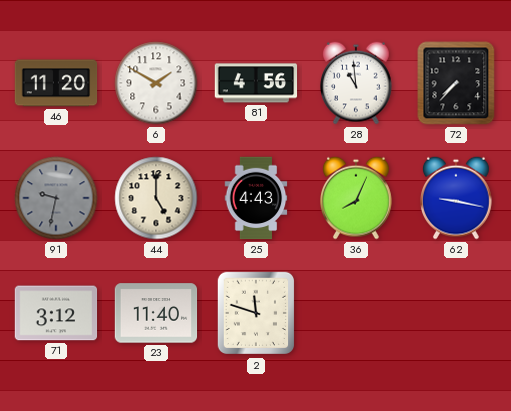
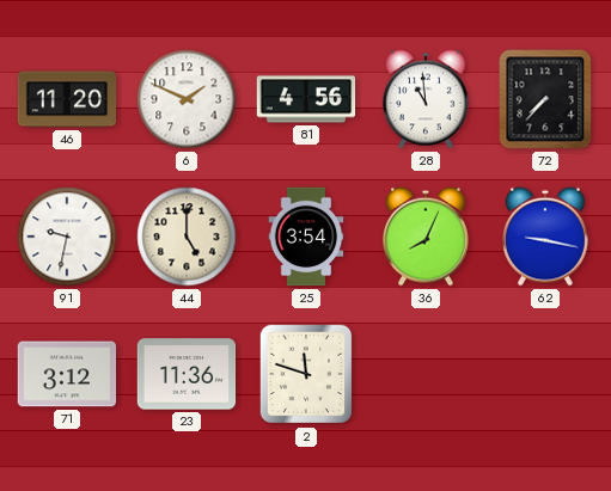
6: 1:50 -> 1:49 (187, 99)
91 dial: grey -> white (67, 237)
25: 4:43 -> 3:54 (306, 237)
23: 11:40 -> 11:36 (187, 374)
